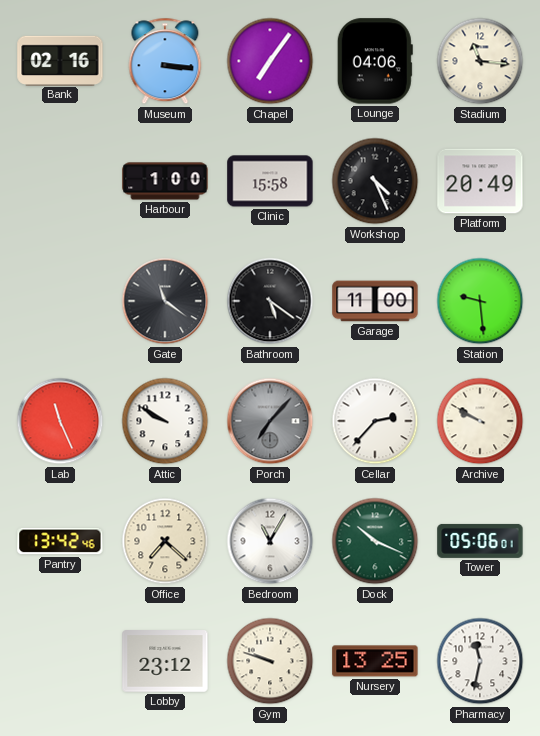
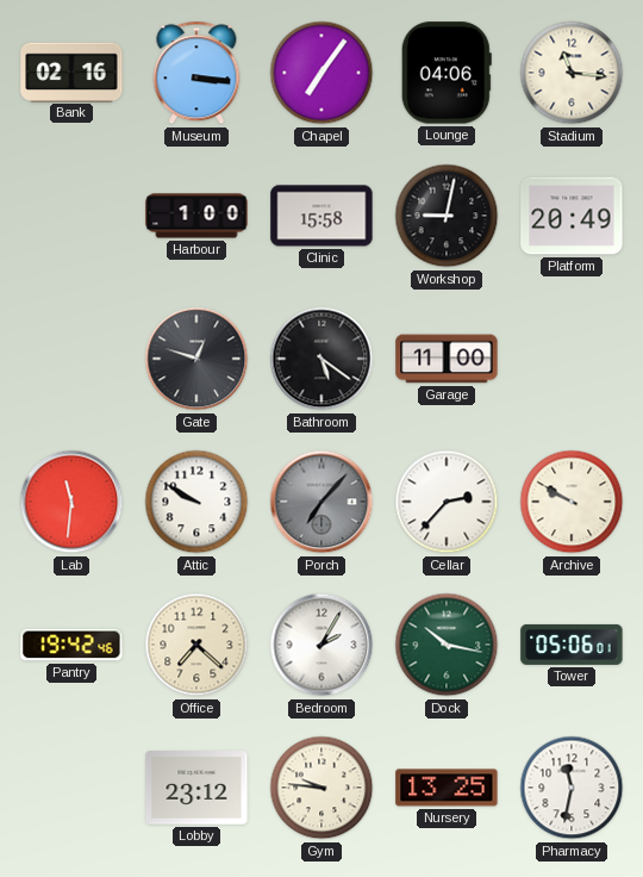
Workshop: 4:26 -> 9:02 (447, 216)
Gate: 11:21 -> 12:48 (196, 359)
Station: 9:29 -> none (480, 301)
Lab: 11:26 -> 11:31 (71, 502)
Pantry: 13:42 -> 19:42 (71, 645)
Bedroom: 11:05 -> 2:05 (321, 645)
Dock: 10:19 -> 10:17 (447, 645)
Gym: 9:48 -> 9:46 (321, 788)
